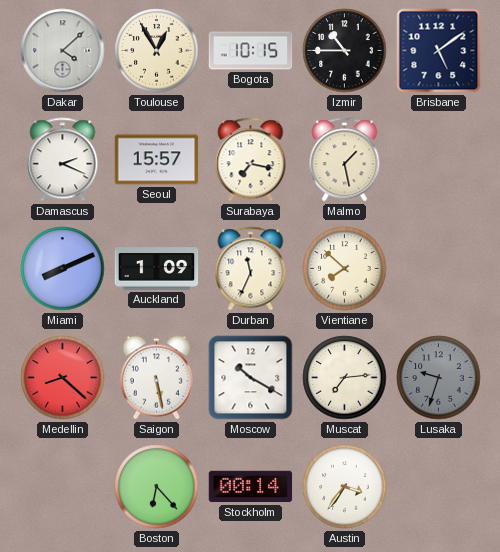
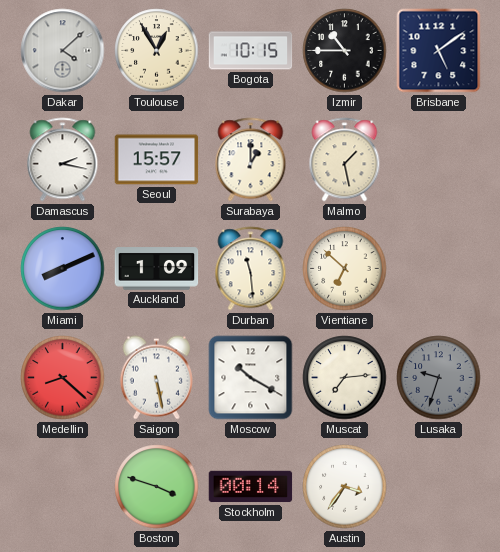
Damascus: 2:19 -> 2:17 (63, 160)
Surabaya: 7:17 -> 1:00 (251, 160)
Durban: 11:34 -> 11:29 (251, 269)
Vientiane: 7:52 -> 6:52 (345, 269)
Boston: 6:23 -> 3:48 (157, 487)
